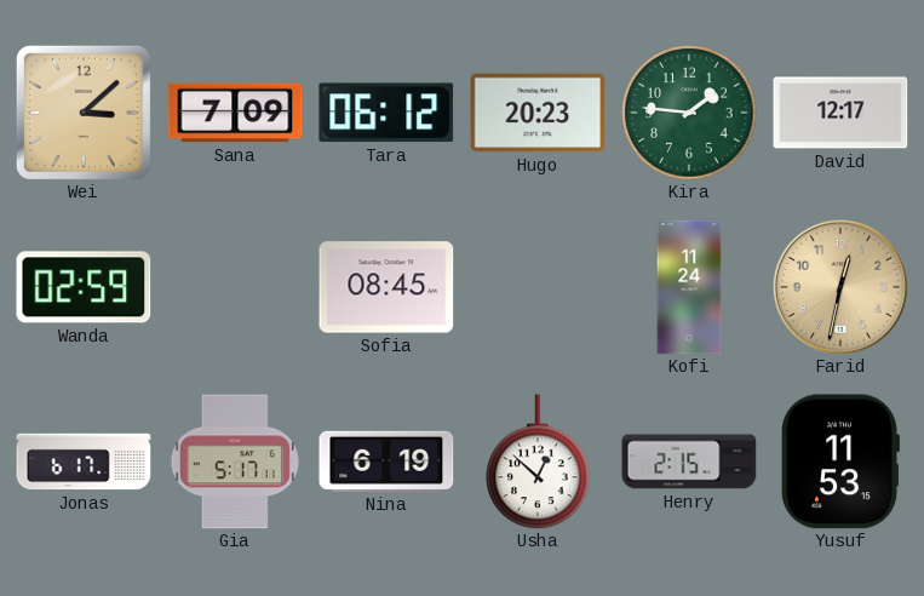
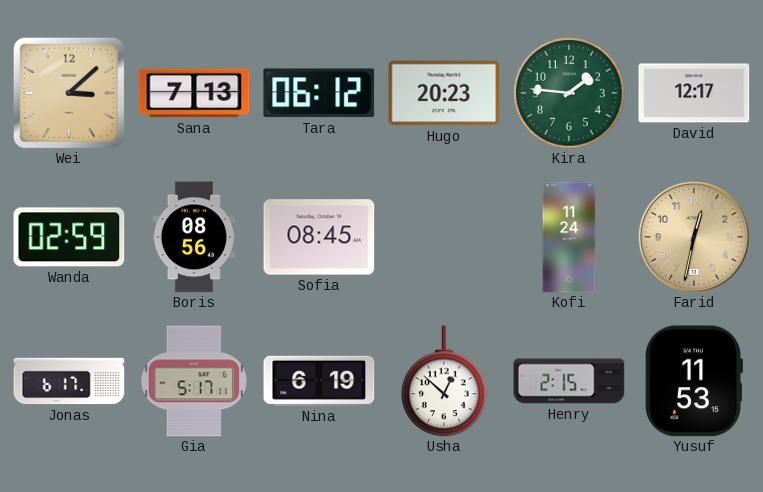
Sana: 7:09 -> 7:13 (194, 93)
Boris: none -> 08:56 (194, 237)
